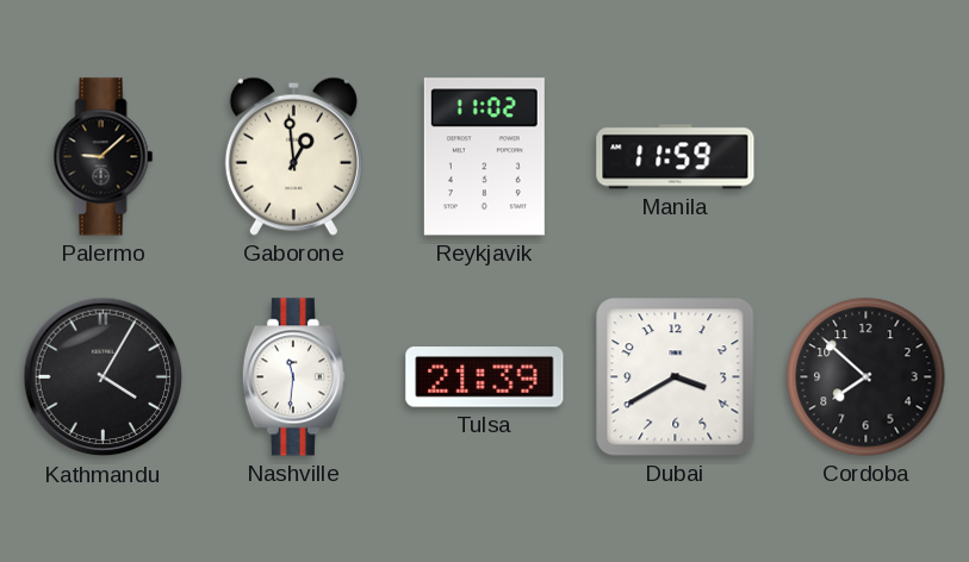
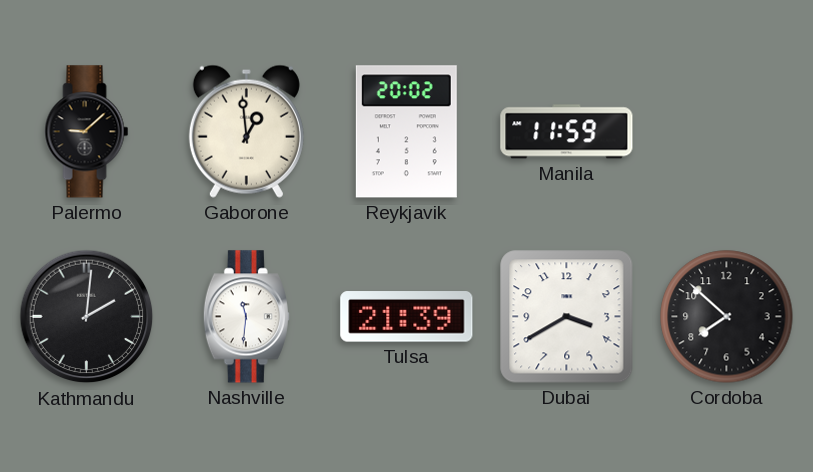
Reykjavik: 11:02 -> 20:02 (406, 132)
Kathmandu: 4:05 -> 2:01 (87, 317)
